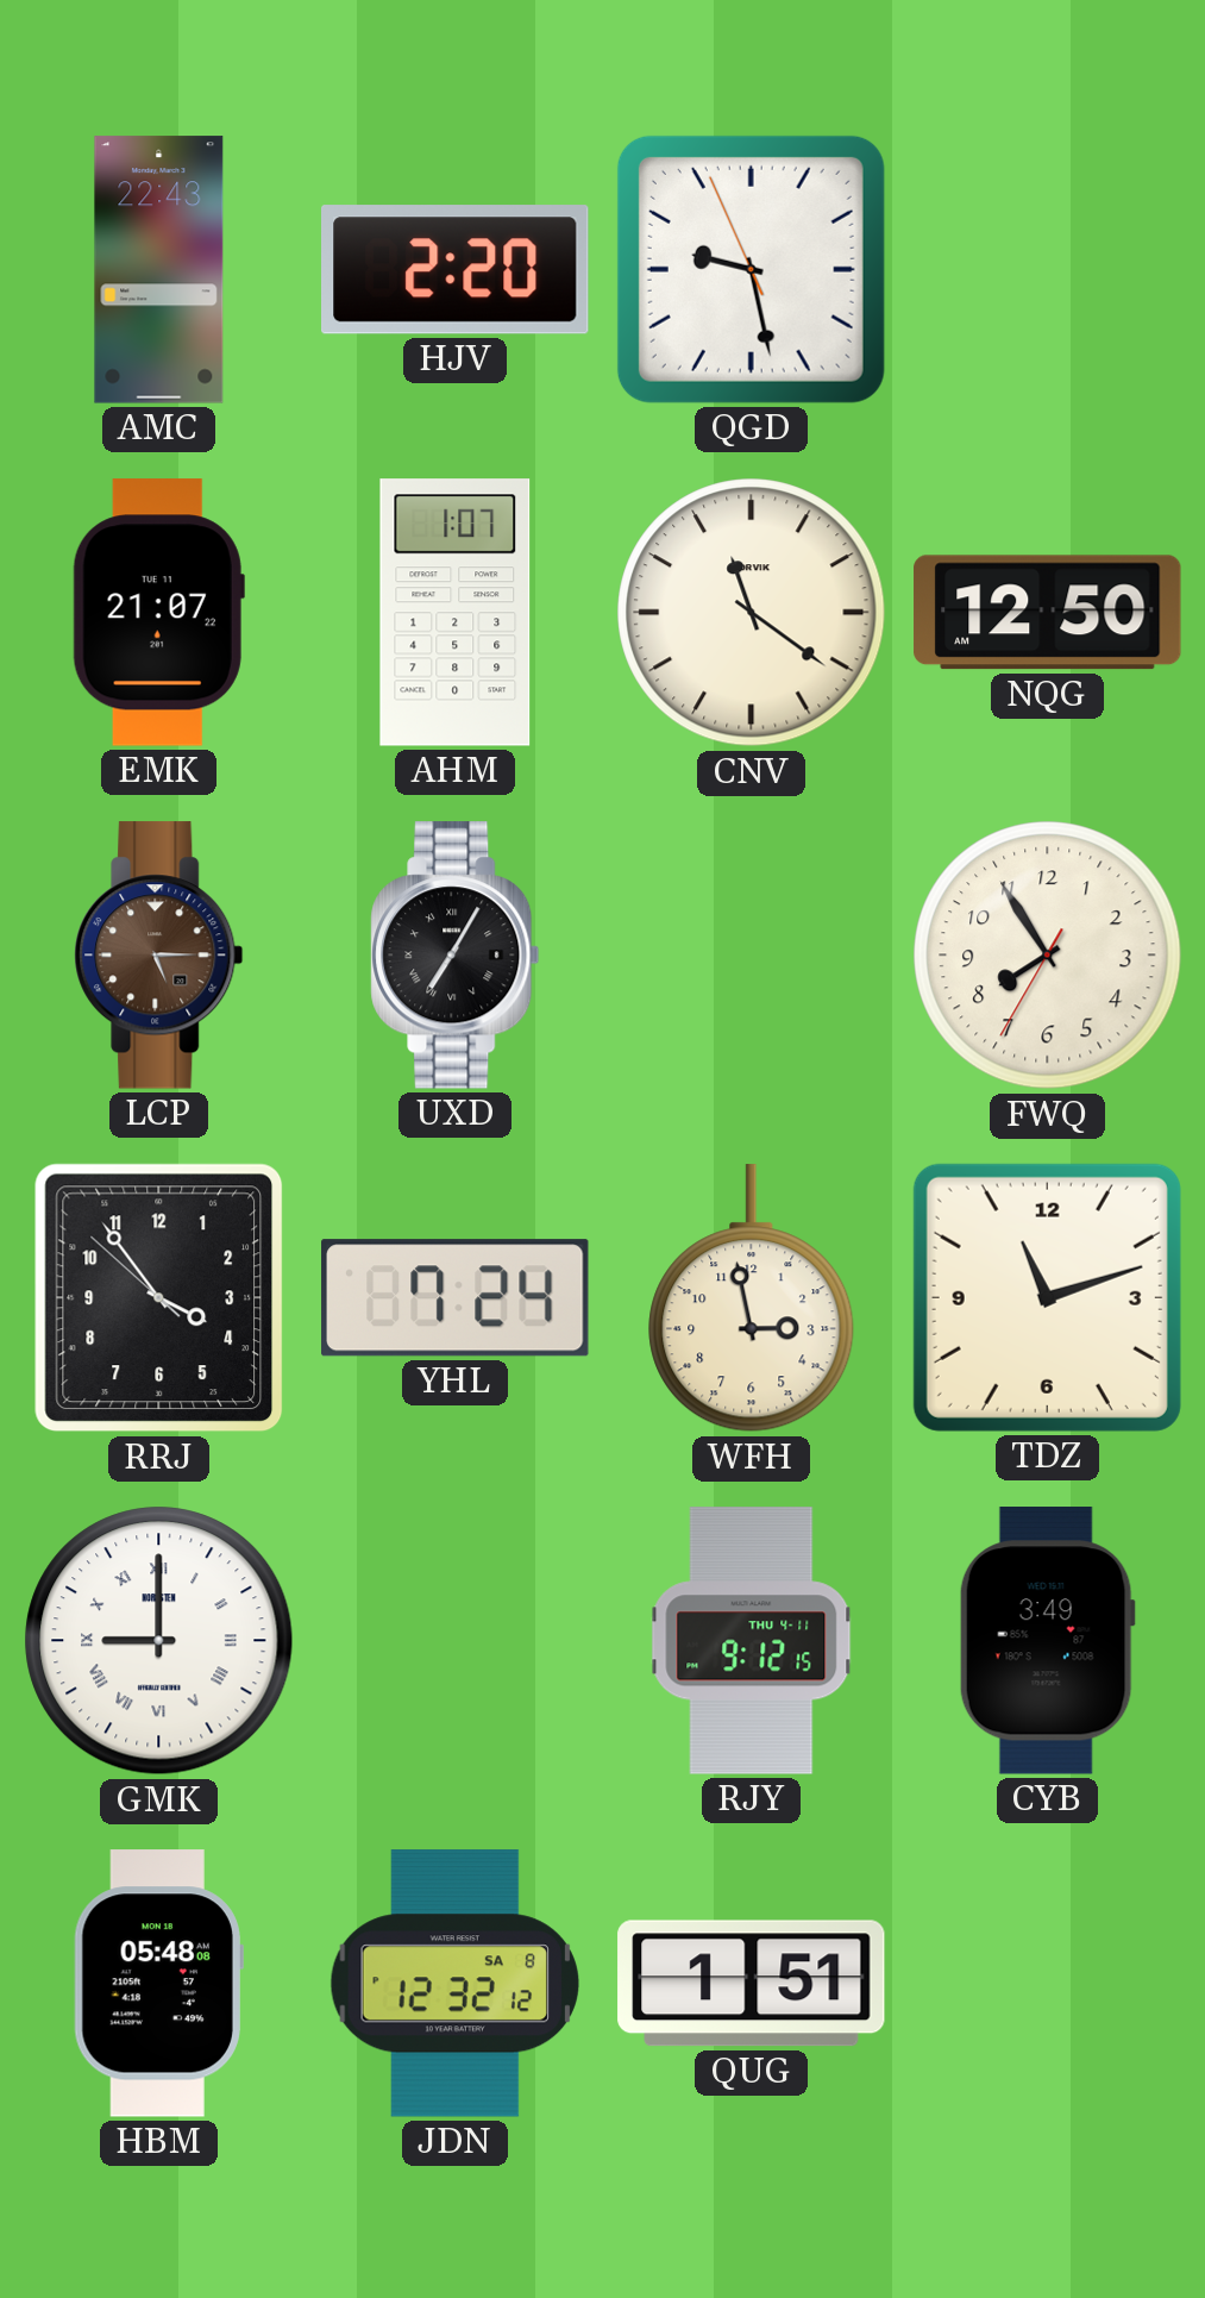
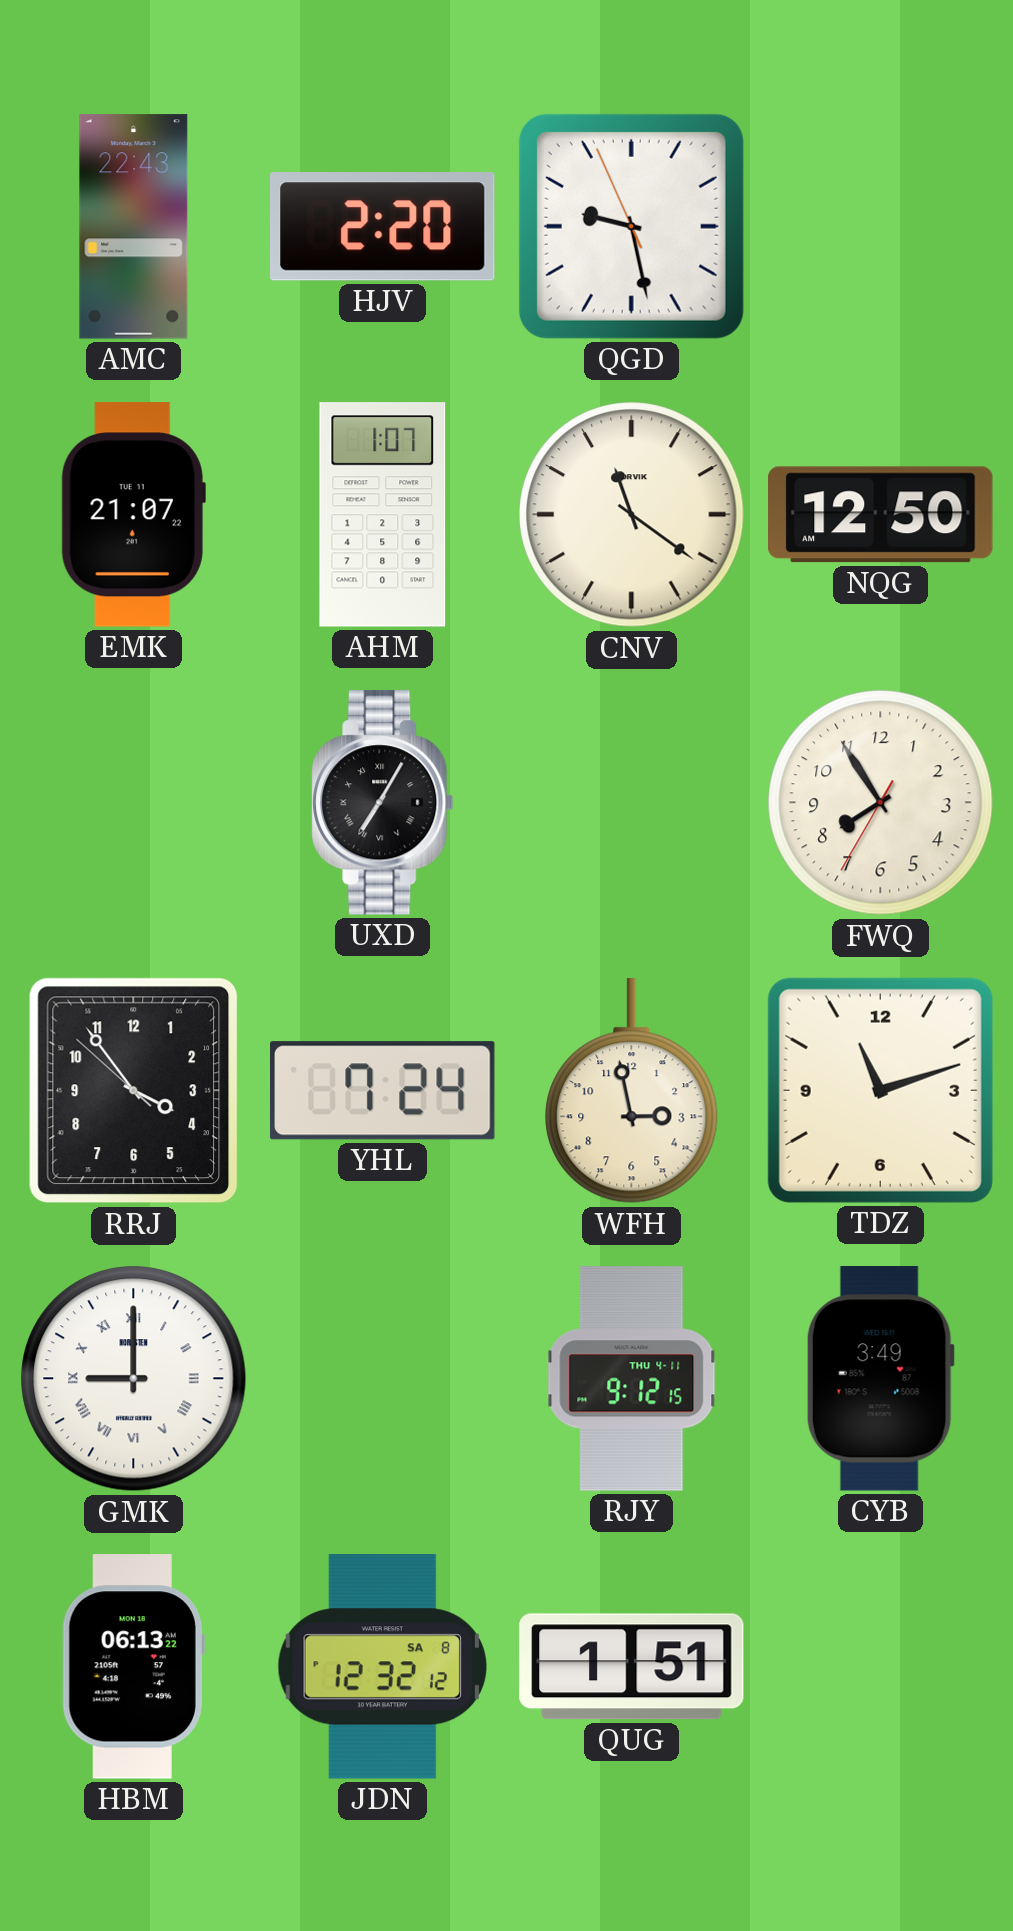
LCP: 5:15 -> none (159, 956)
HBM: 05:48 -> 06:13 (133, 1667)
